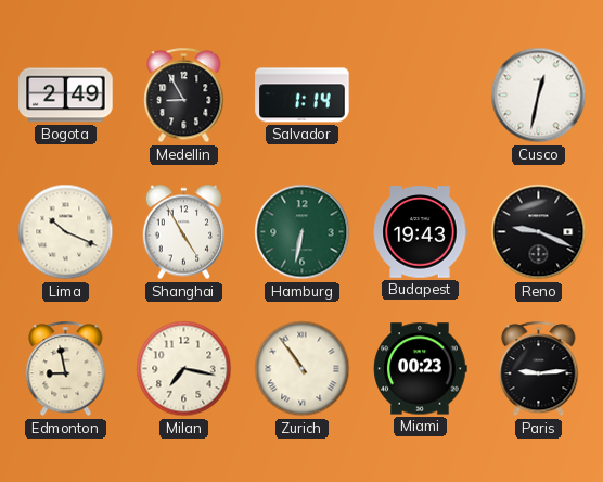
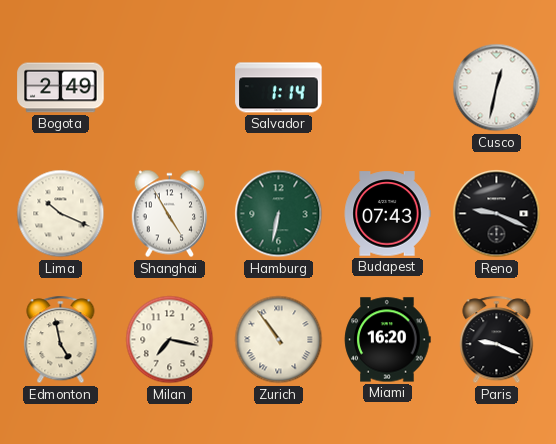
Medellin: 8:55 -> none (184, 96)
Budapest: 19:43 -> 07:43 (387, 214)
Edmonton: 8:58 -> 4:58 (61, 340)
Miami: 00:23 -> 16:20 (388, 340)
Paris: 9:14 -> 9:19 (497, 340)
